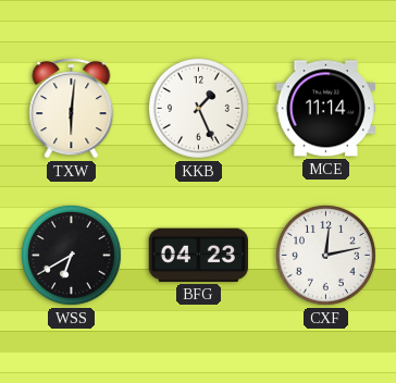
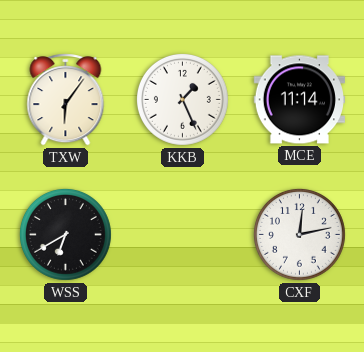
TXW: 6:01 -> 6:06 (66, 100)
BFG: 04:23 -> none (198, 255)
